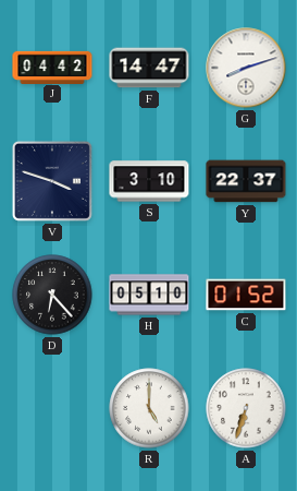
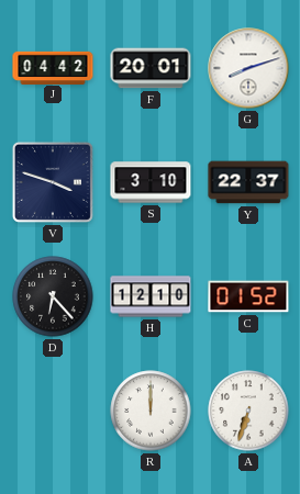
F: 14:47 -> 20:01 (151, 68)
H: 05:10 -> 12:10 (151, 296)
R: 5:00 -> 12:00 (151, 411)
